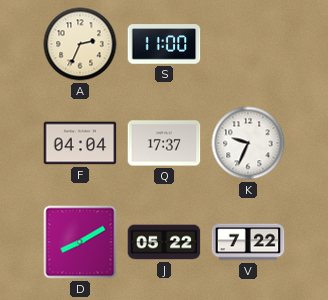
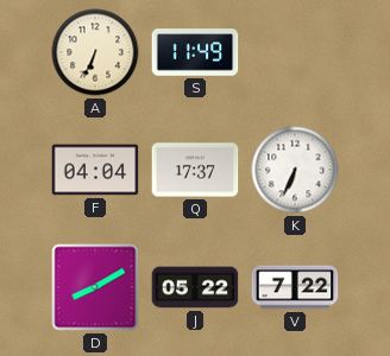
A: 2:34 -> 6:34 (95, 52)
S: 11:00 -> 11:49 (195, 52)
K: 9:34 -> 6:34 (295, 170)
